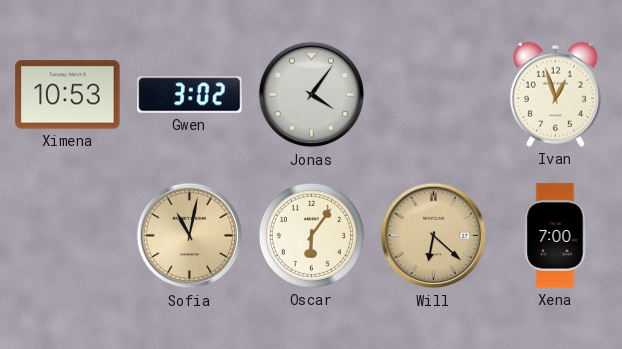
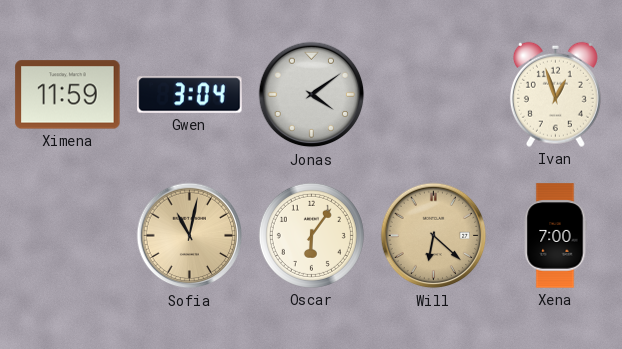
Ximena: 10:53 -> 11:59 (68, 95)
Gwen: 3:02 -> 3:04 (190, 95)
Jonas: 4:06 -> 4:09 (312, 95)
